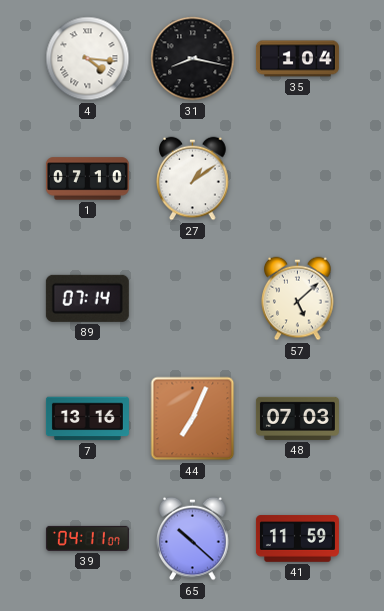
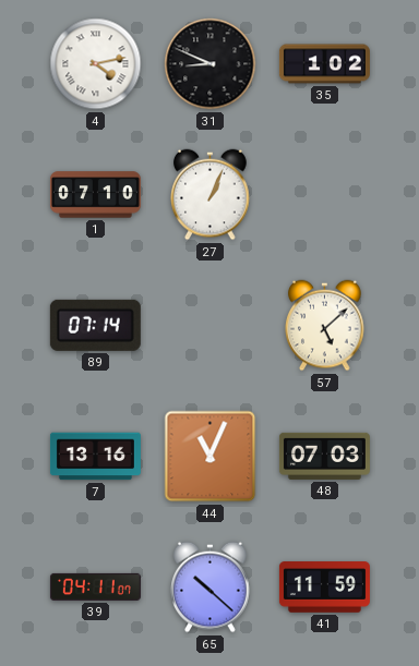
4: 4:16 -> 4:13 (96, 64)
31: 8:17 -> 8:49 (211, 64)
35: 1:04 -> 1:02 (324, 64)
27: 1:09 -> 1:04 (211, 195)
44: 7:04 -> 11:04 (211, 457)
